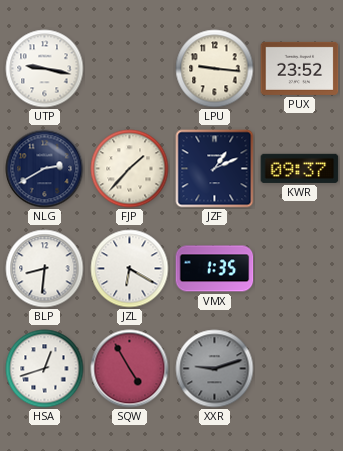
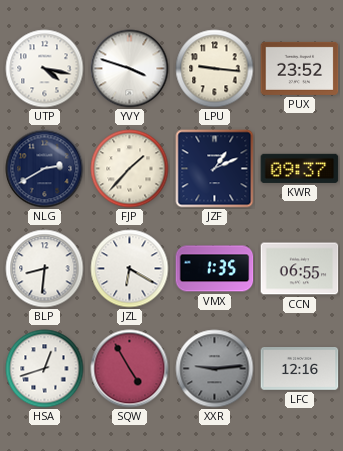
UTP: 9:17 -> 4:17 (45, 69)
YVY: none -> 3:48 (130, 69)
CCN: none -> 06:55 (300, 269)
XXR: 9:12 -> 9:14 (215, 369)
LFC: none -> 12:16 (300, 369)
